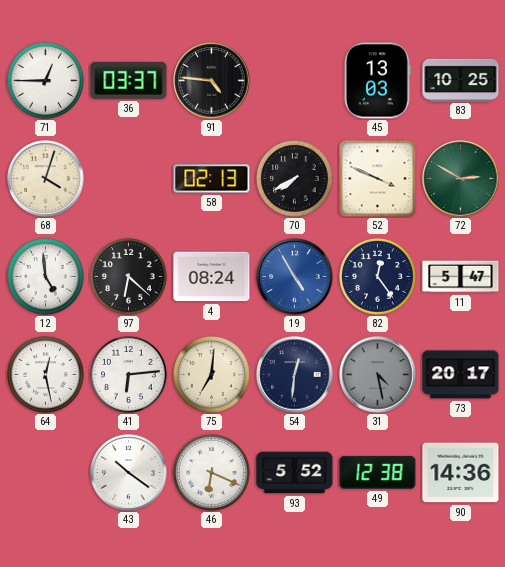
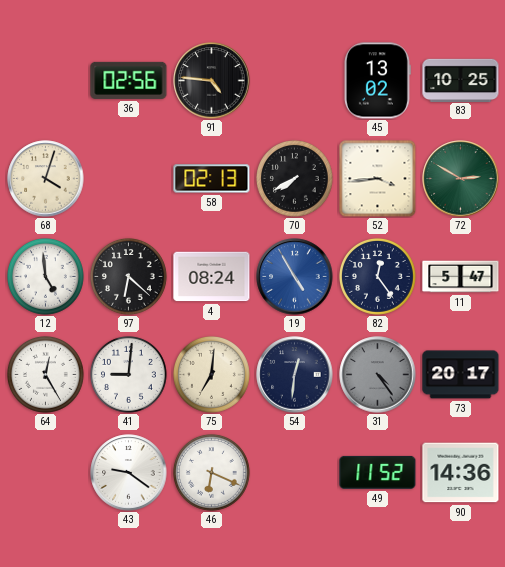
71: 12:45 -> none (45, 80)
36: 03:37 -> 02:56 (129, 80)
45: 13:03 -> 13:02 (377, 81)
52: 3:49 -> 3:44 (377, 178)
64: 12:28 -> 12:25 (45, 374)
41: 6:14 -> 9:01 (128, 374)
31: 4:28 -> 4:24 (378, 375)
43: 10:21 -> 9:21 (129, 473)
93: 5:52 -> none (295, 473)
49: 12:38 -> 11:52 (378, 472)
